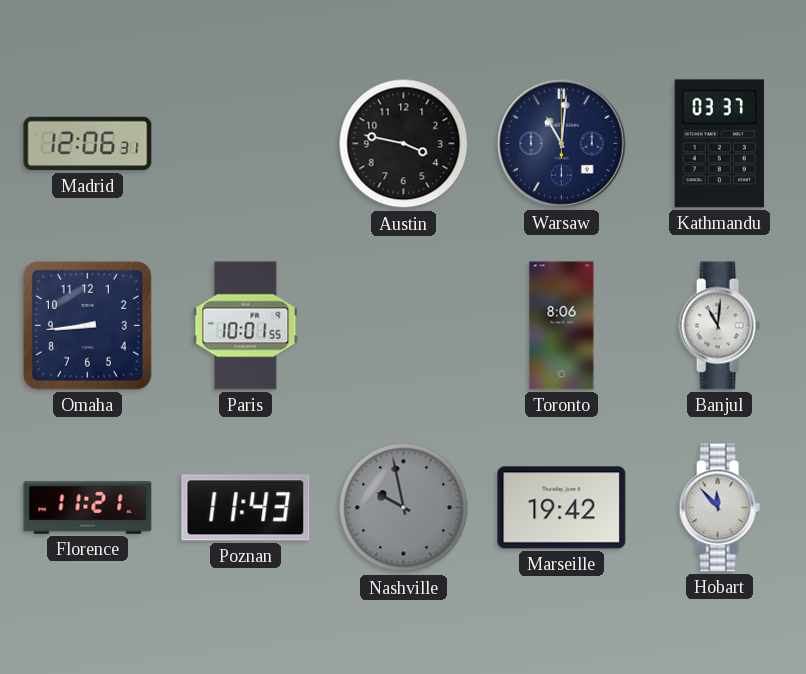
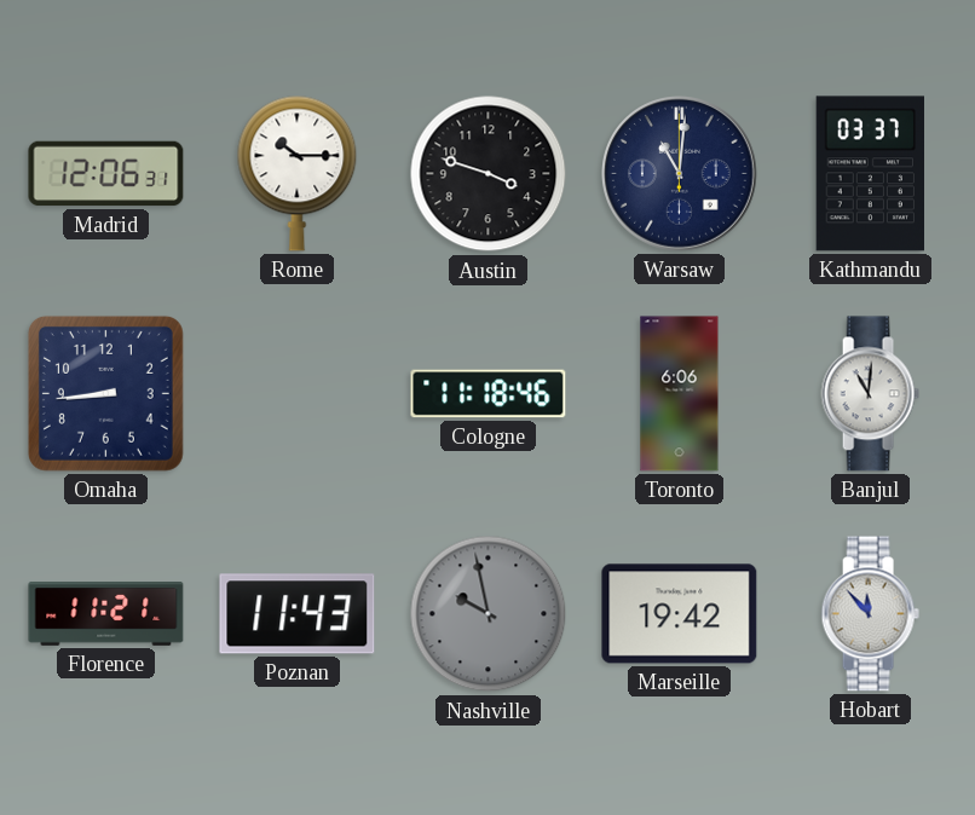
Rome: none -> 10:15 (298, 173)
Austin: 3:47 -> 3:48 (489, 174)
Paris: 10:01 -> none (246, 326)
Cologne: none -> 11:18 (489, 394)
Toronto: 8:06 -> 6:06 (680, 394)
